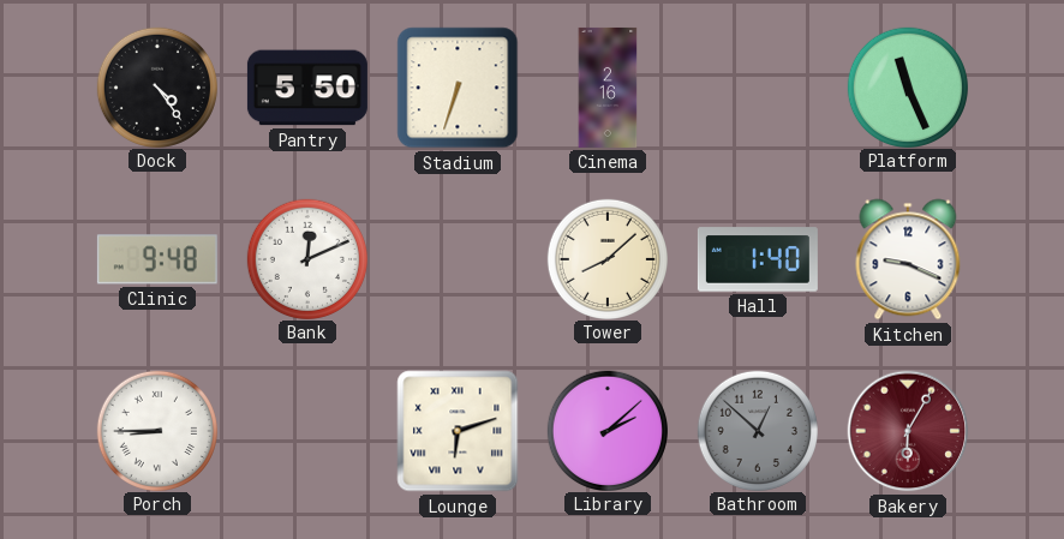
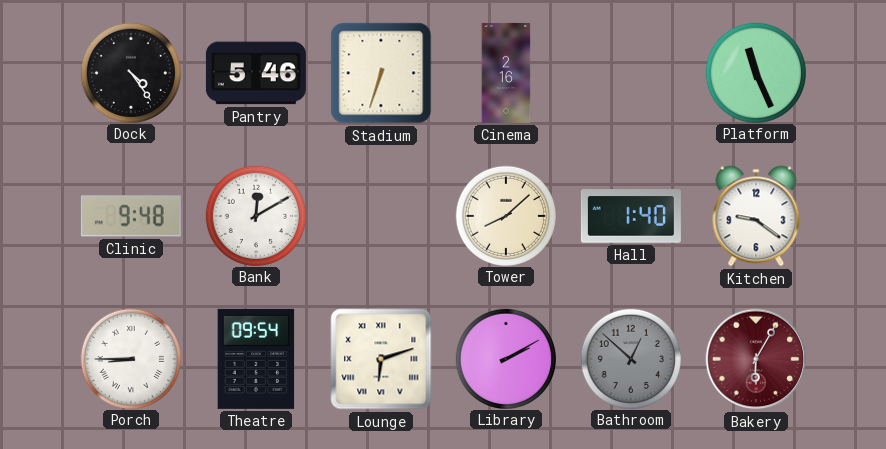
Pantry: 5:50 -> 5:46 (256, 73)
Bank: 12:11 -> 12:10 (255, 215)
Kitchen: 9:19 -> 9:21 (756, 216)
Theatre: none -> 09:54 (256, 359)
Library: 2:08 -> 2:10 (505, 358)
